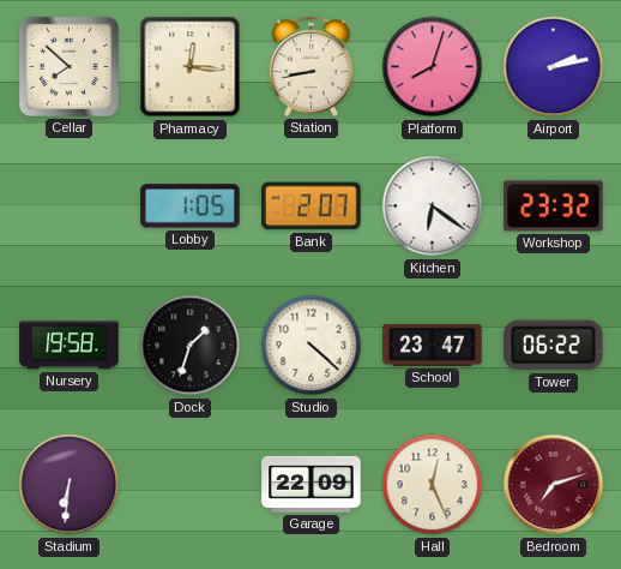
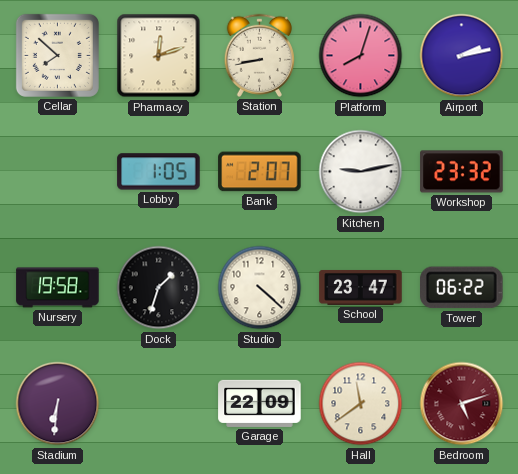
Pharmacy: 12:16 -> 12:12 (159, 56)
Kitchen: 6:21 -> 9:13 (361, 172)
Hall: 12:26 -> 11:39 (361, 404)
Bedroom: 7:12 -> 5:12 (462, 404)
